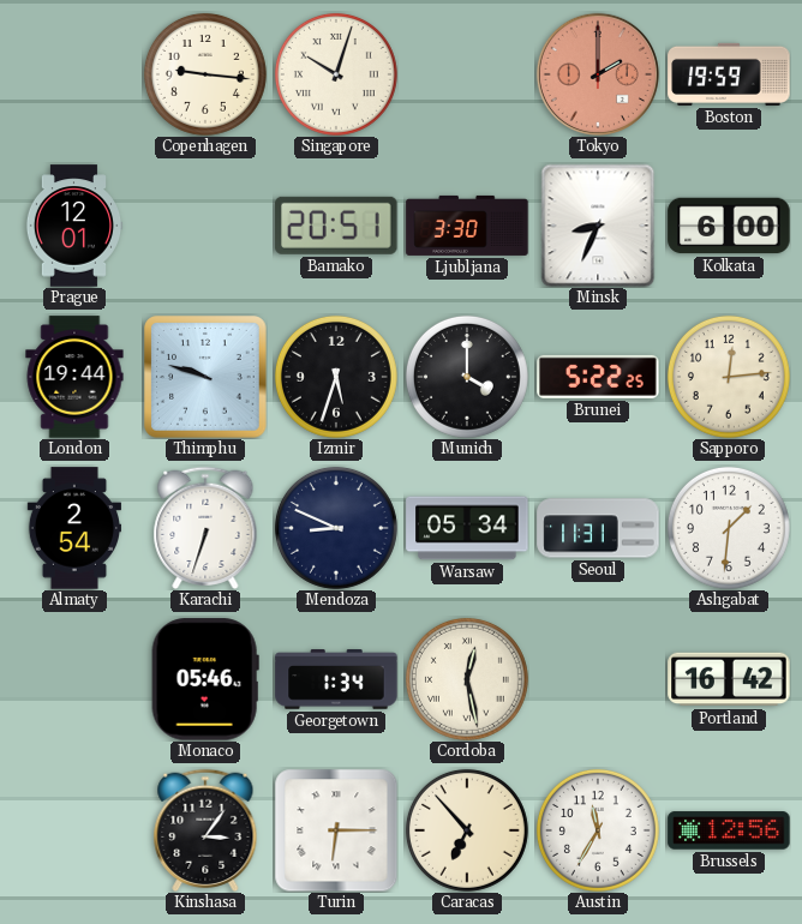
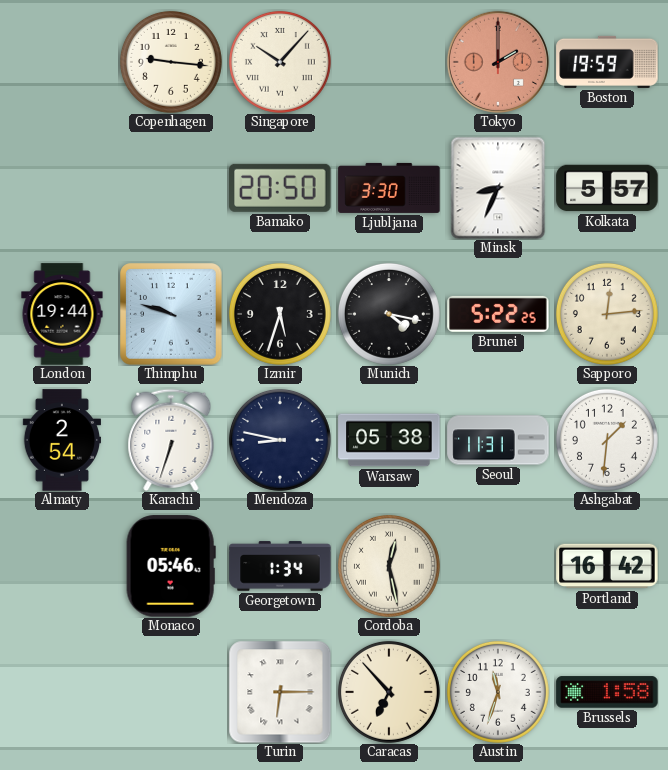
Singapore: 10:03 -> 10:07 (280, 62)
Prague: 12:01 -> none (74, 226)
Bamako: 20:51 -> 20:50 (280, 188)
Kolkata: 6:00 -> 5:57 (607, 188)
Munich: 4:00 -> 4:17 (389, 314)
Mendoza: 8:49 -> 8:47 (280, 440)
Warsaw: 05:34 -> 05:38 (389, 440)
Kinshasa: 3:06 -> none (205, 829)
Austin: 11:35 -> 11:33 (498, 692)
Brussels: 12:56 -> 1:58 (607, 692)
